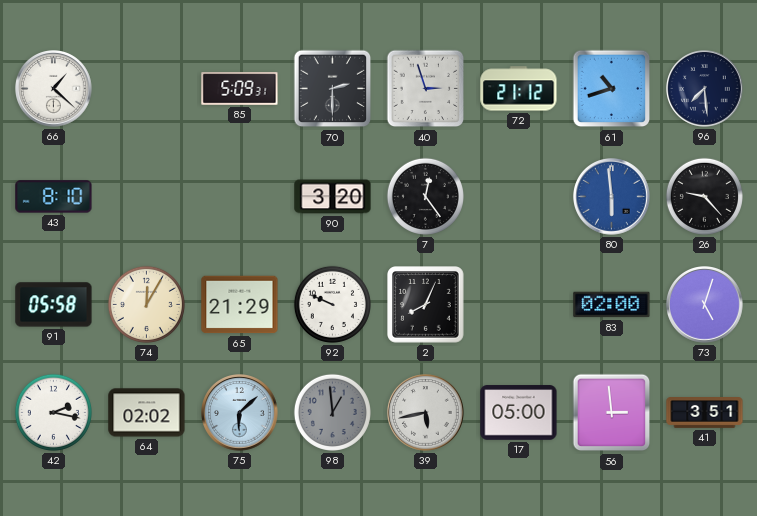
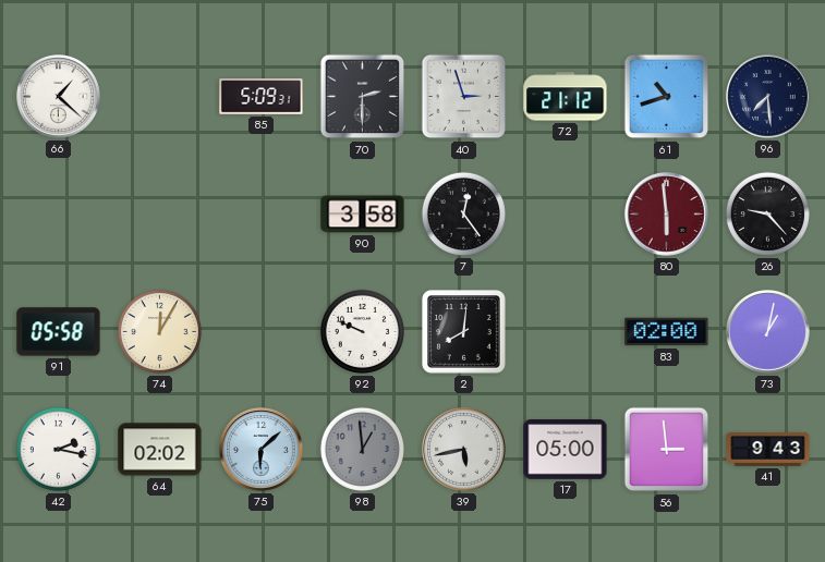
43: 8:10 -> none (54, 197)
90: 3:20 -> 3:58 (363, 215)
80 dial: blue -> burgundy (667, 215)
65: 21:29 -> none (240, 305)
2: 8:04 -> 8:01 (464, 332)
73: 5:03 -> 1:02 (768, 332)
41: 3:51 -> 9:43 (768, 450)
